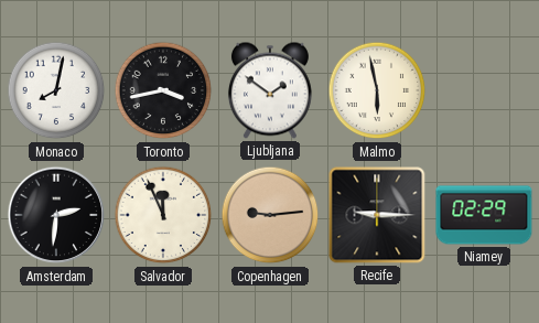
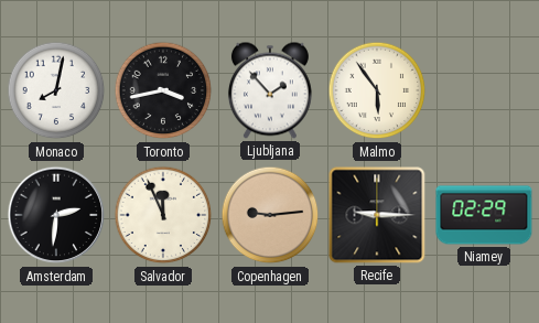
Ljubljana: 1:51 -> 1:53 (270, 90)
Malmo: 5:58 -> 5:54 (377, 90)
